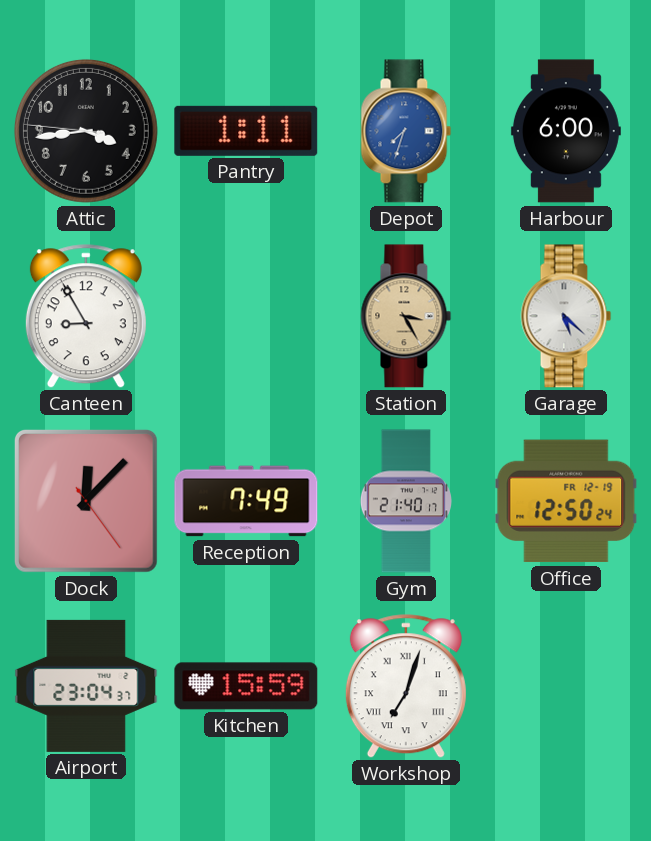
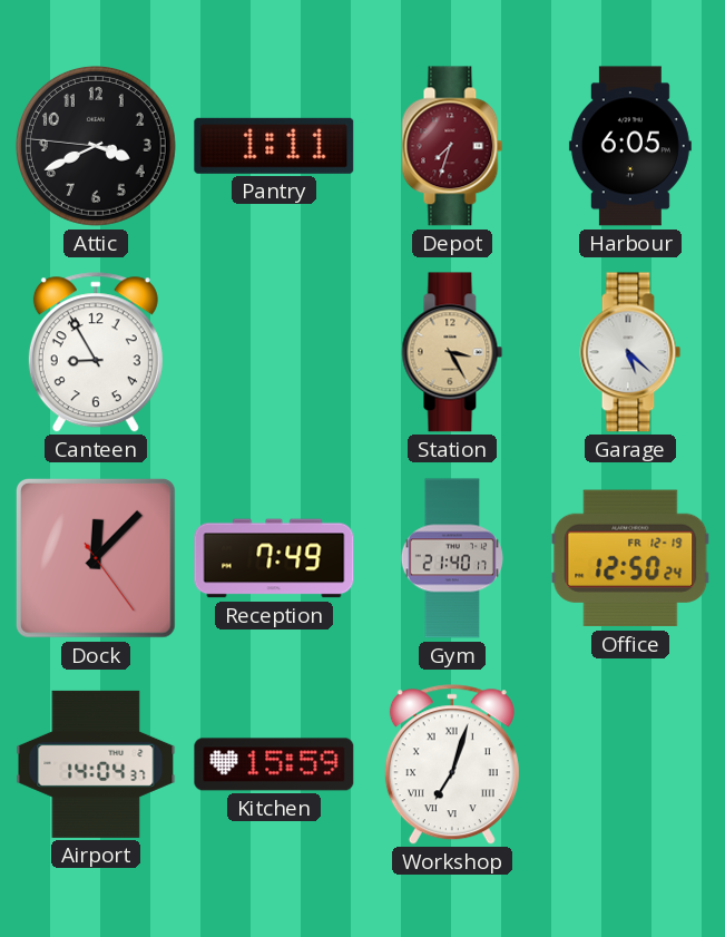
Attic: 3:43 -> 3:40 (96, 146)
Depot dial: blue -> burgundy (452, 146)
Harbour: 6:00 -> 6:05 (630, 146)
Airport: 23:04 -> 14:04 (96, 764)
